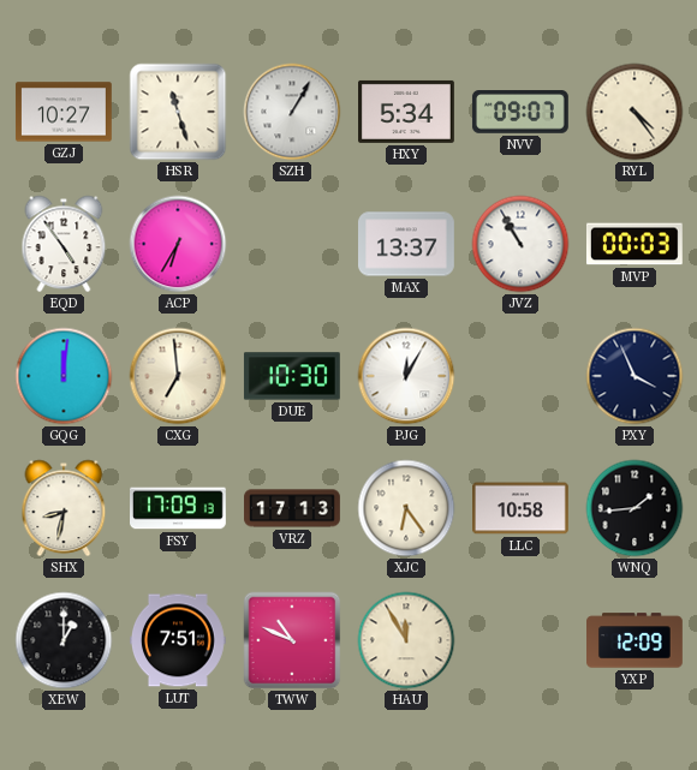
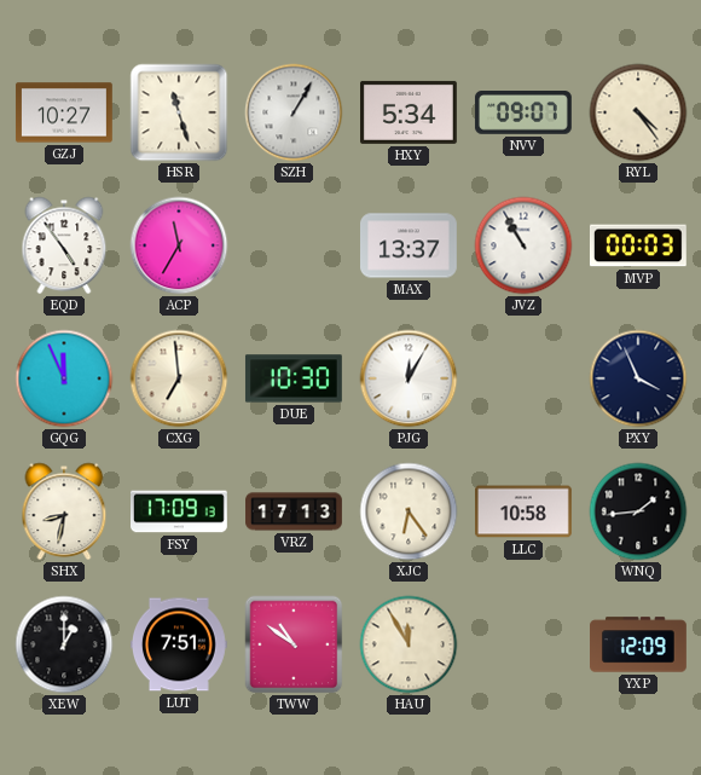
ACP: 6:35 -> 11:35 (179, 245)
GQG: 12:01 -> 11:56 (64, 378)
TWW: 10:49 -> 10:51 (294, 644)
